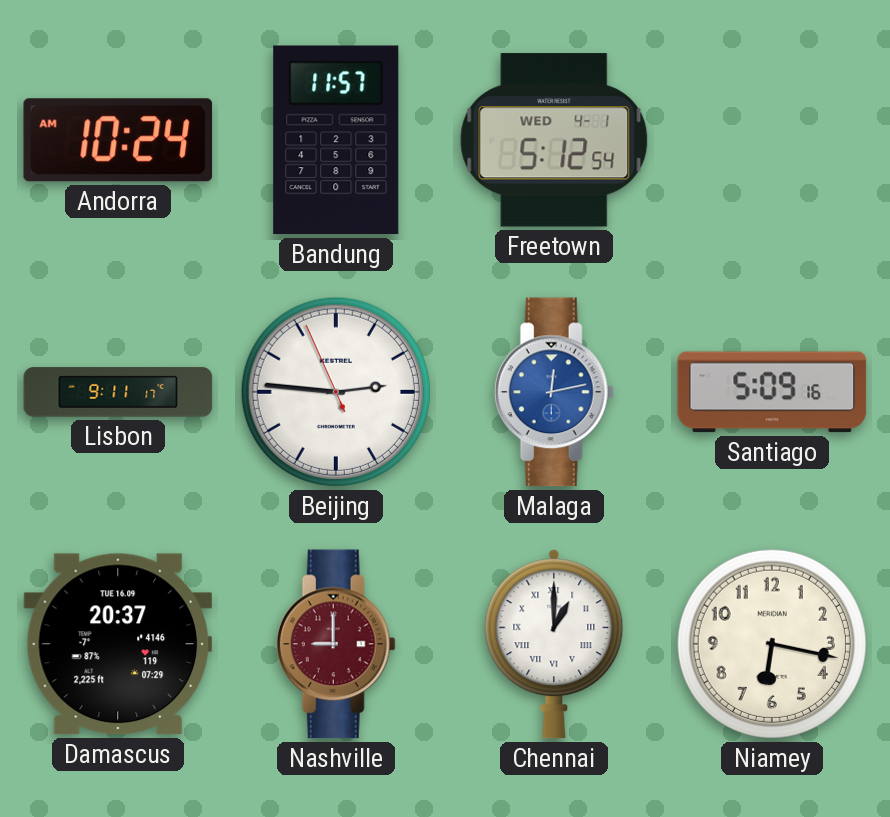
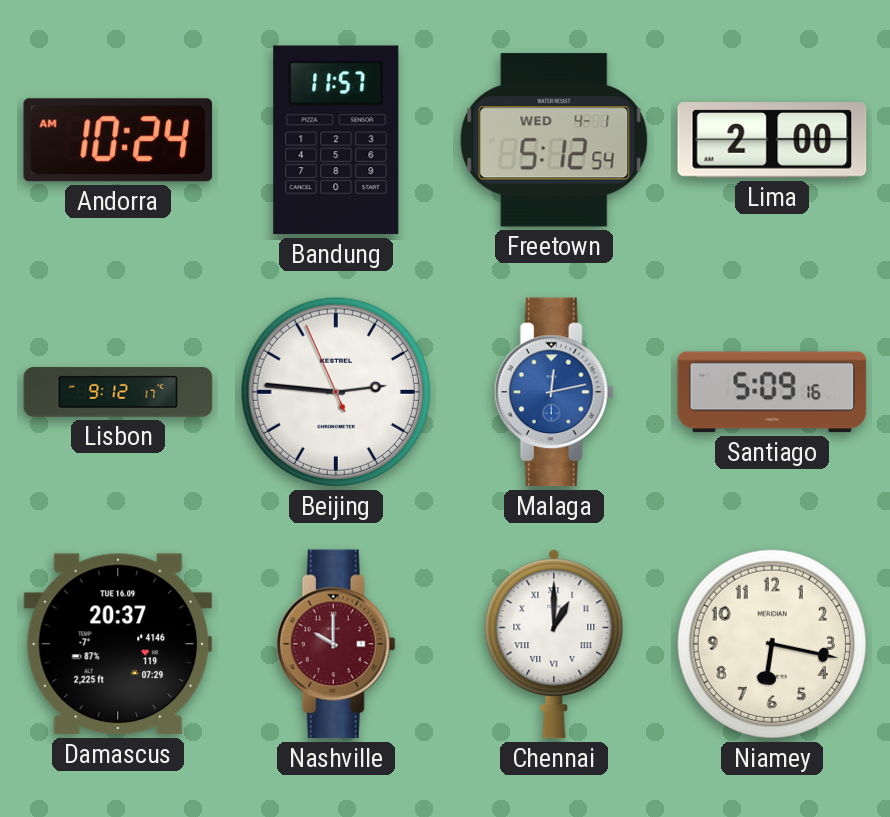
Lima: none -> 2:00 (772, 141)
Lisbon: 9:11 -> 9:12 (118, 392)
Nashville: 9:00 -> 10:00 (336, 644)
